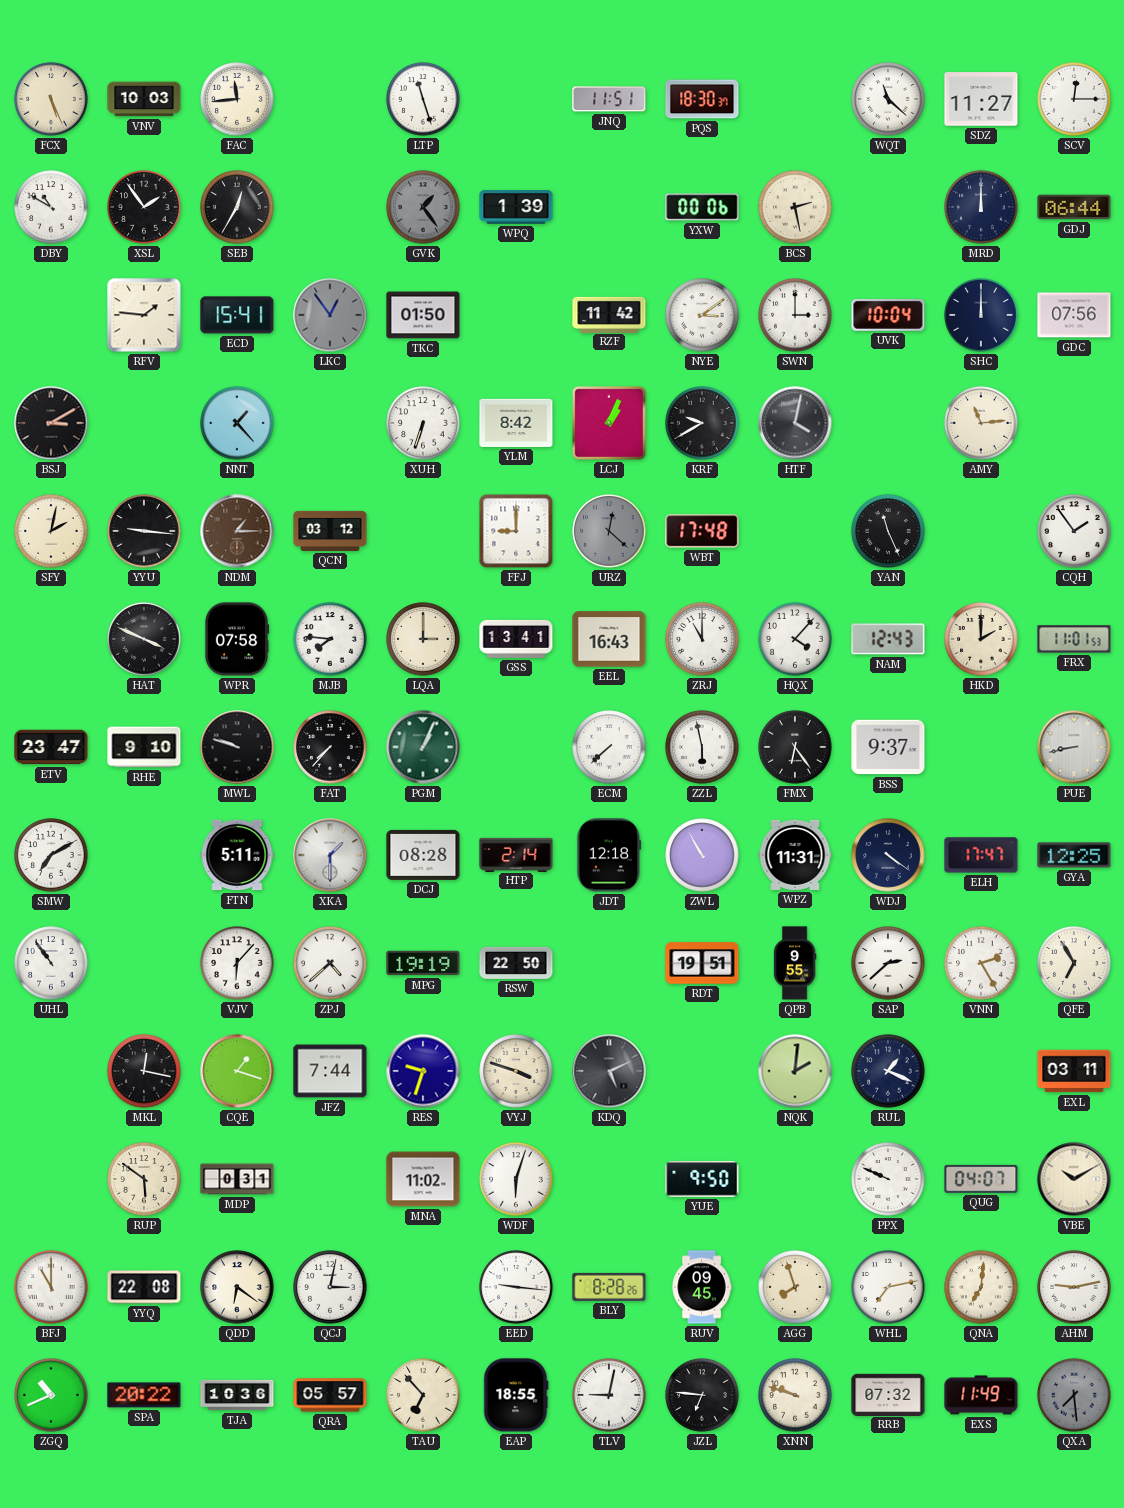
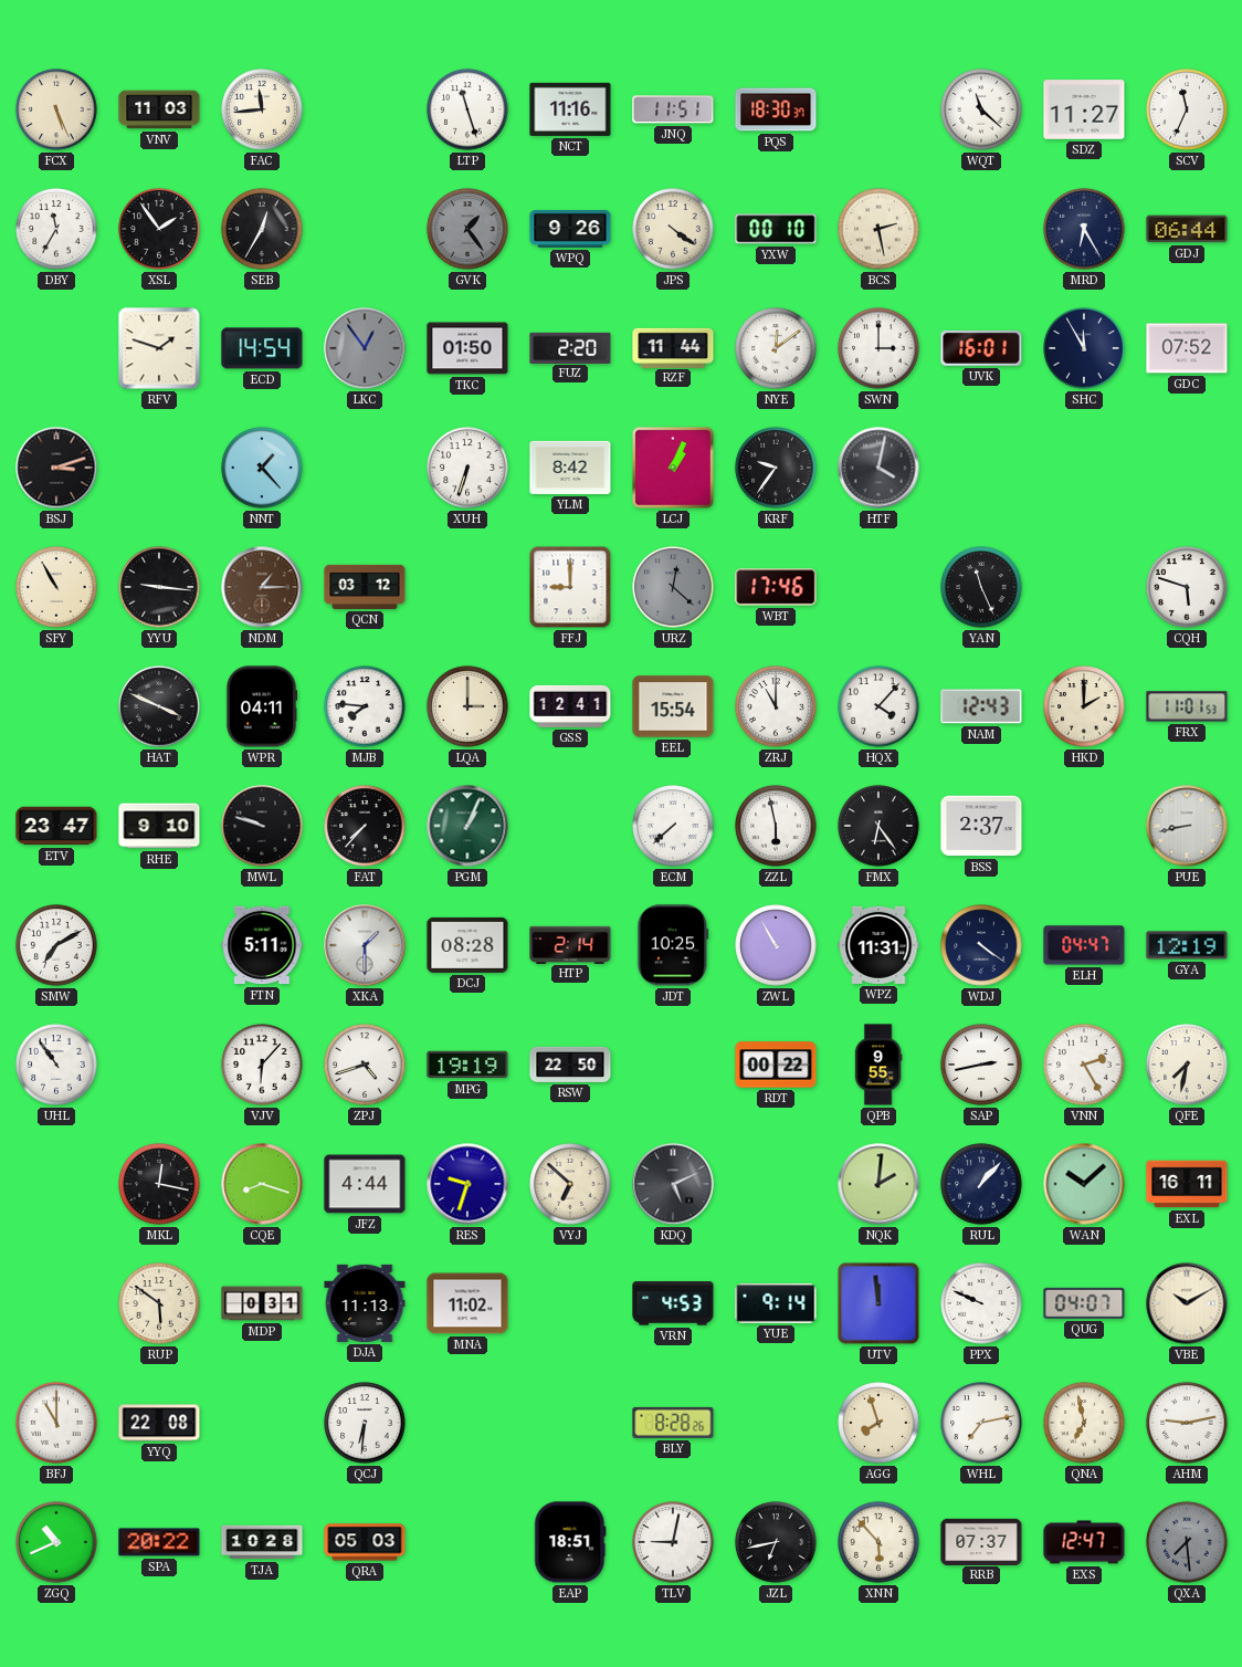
VNV: 10:03 -> 11:03 (159, 109)
NCT: none -> 11:16 (570, 109)
SCV: 12:15 -> 11:34 (1187, 109)
DBY: 10:50 -> 11:35 (56, 229)
WPQ: 1:39 -> 9:26 (570, 229)
JPS: none -> 4:21 (673, 229)
YXW: 00:06 -> 00:10 (776, 229)
MRD: 12:00 -> 6:25 (1084, 229)
RFV: 1:46 -> 1:48 (159, 348)
ECD: 15:41 -> 14:54 (262, 348)
FUZ: none -> 2:20 (570, 347)
RZF: 11:42 -> 11:44 (673, 347)
NYE: 3:09 -> 12:09 (776, 348)
UVK: 10:04 -> 16:01 (981, 348)
SHC: 12:00 -> 11:55 (1084, 348)
GDC: 07:56 -> 07:52 (1187, 348)
BSJ: 3:10 -> 3:12 (56, 468)
KRF: 9:40 -> 9:36 (776, 468)
AMY: 11:14 -> none (981, 423)
SFY: 2:02 -> 10:55 (56, 587)
WBT: 17:48 -> 17:46 (776, 587)
CQH: 1:54 -> 5:48 (1187, 587)
WPR: 07:58 -> 04:11 (262, 706)
GSS: 13:41 -> 12:41 (570, 706)
EEL: 16:43 -> 15:54 (673, 706)
BSS: 9:37 -> 2:37 (981, 826)
JDT: 12:18 -> 10:25 (673, 945)
ELH: 17:47 -> 04:47 (1084, 945)
GYA: 12:25 -> 12:19 (1187, 945)
ZPJ: 4:38 -> 4:42 (365, 1065)
RDT: 19:51 -> 00:22 (776, 1065)
SAP: 2:38 -> 2:43 (981, 1065)
QFE: 6:55 -> 7:32 (1187, 1065)
CQE: 1:18 -> 8:18 (262, 1184)
JFZ: 7:44 -> 4:44 (365, 1184)
VYJ: 3:48 -> 6:52 (570, 1184)
RUL: 1:19 -> 1:07 (981, 1184)
WAN: none -> 10:08 (1084, 1184)
EXL: 03:11 -> 16:11 (1187, 1184)
DJA: none -> 11:13 (365, 1303)
WDF: 6:03 -> none (516, 1179)
VRN: none -> 4:53 (673, 1303)
YUE: 9:50 -> 9:14 (776, 1304)
UTV: none -> 11:59 (878, 1303)
QDD: 6:21 -> none (237, 1287)
QCJ: 3:02 -> 6:31 (365, 1423)
EED: 9:16 -> none (516, 1287)
RUV: 09:45 -> none (702, 1287)
QNA: 7:01 -> 6:58 (1084, 1423)
TJA: 10:36 -> 10:28 (262, 1542)
QRA: 05:57 -> 05:03 (365, 1542)
TAU: 6:53 -> none (423, 1395)
EAP: 18:55 -> 18:51 (570, 1542)
JZL: 6:46 -> 6:43 (776, 1542)
XNN: 9:48 -> 5:53 (878, 1542)
RRB: 07:32 -> 07:37 (981, 1541)
EXS: 11:49 -> 12:47 (1084, 1542)
